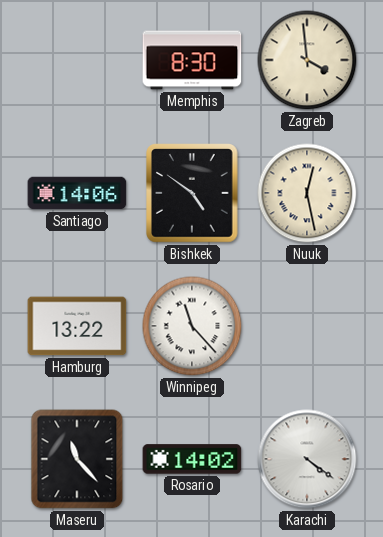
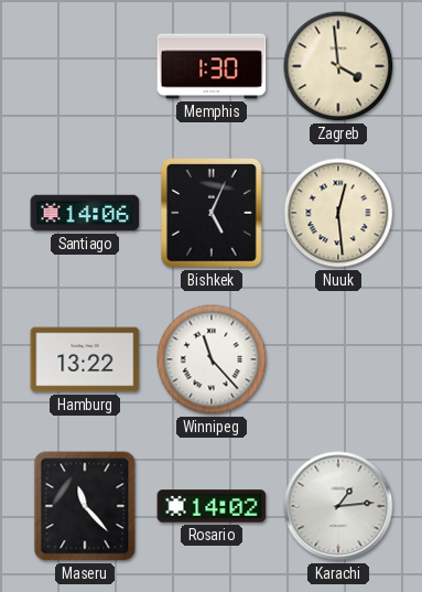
Memphis: 8:30 -> 1:30 (212, 66)
Bishkek: 4:51 -> 5:04 (213, 213)
Nuuk: 12:28 -> 12:29 (338, 213)
Karachi: 4:21 -> 1:14 (338, 506)
